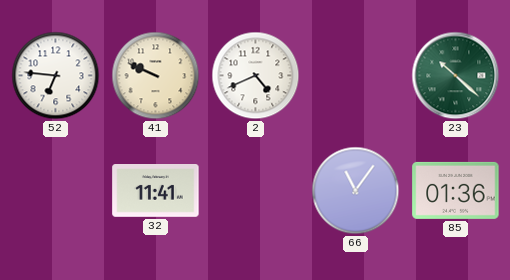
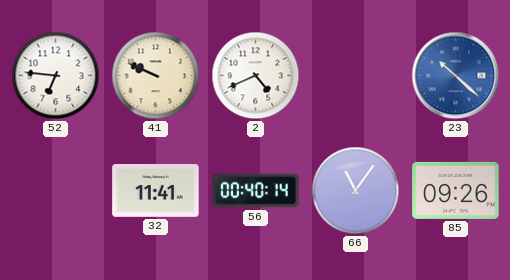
23 dial: green -> blue (456, 76)
56: none -> 00:40 (256, 191)
85: 01:36 -> 09:26 (456, 190)
